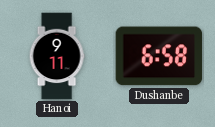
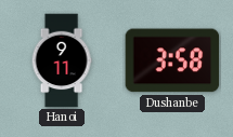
Dushanbe: 6:58 -> 3:58 (172, 60)
